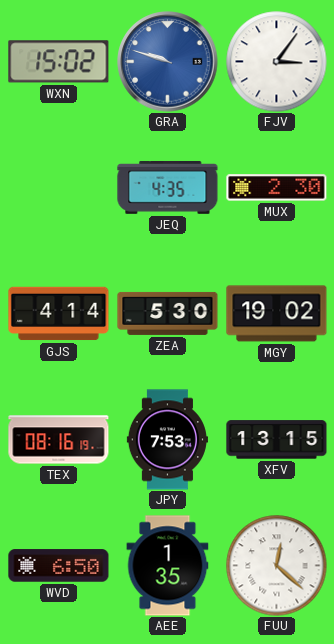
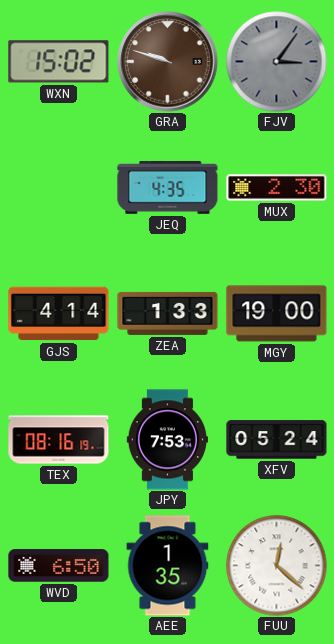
GRA dial: blue -> brown (168, 62)
FJV dial: white -> grey (277, 62)
ZEA: 5:30 -> 1:33 (168, 313)
MGY: 19:02 -> 19:00 (277, 314)
XFV: 13:15 -> 05:24 (277, 440)
